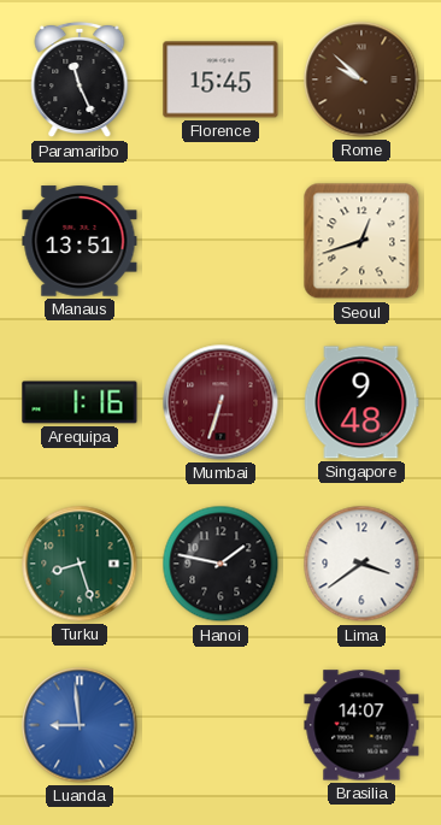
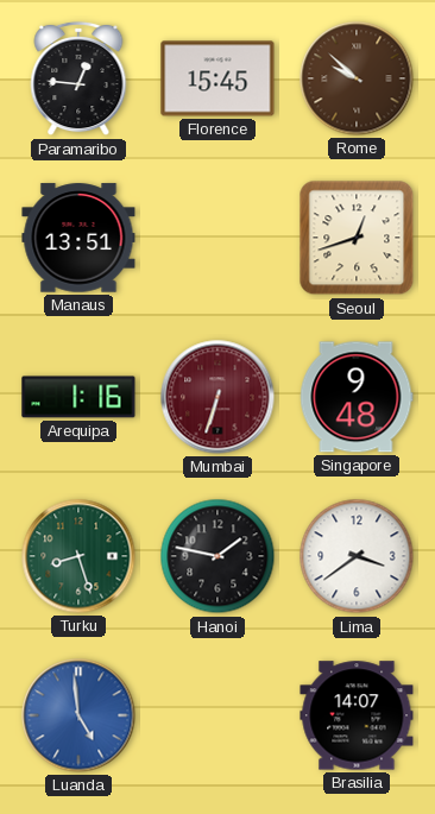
Paramaribo: 11:26 -> 12:46 (78, 78)
Luanda: 8:59 -> 4:59 (78, 715)
